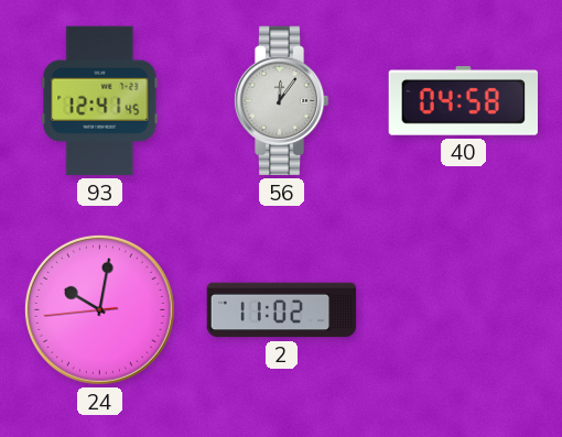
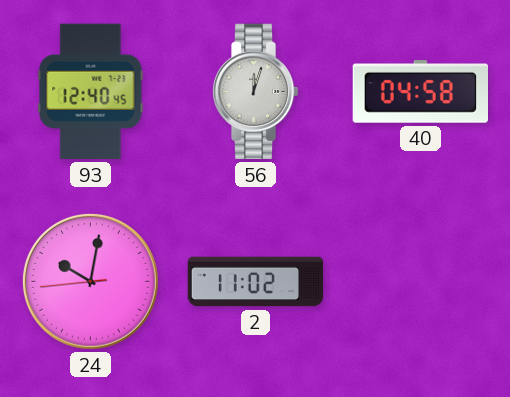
93: 12:41 -> 12:40 (91, 92)
56: 12:06 -> 12:03 (255, 92)
